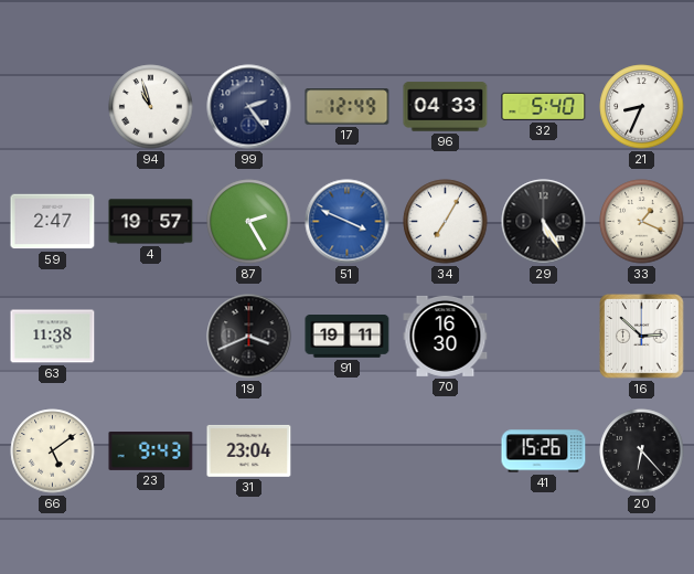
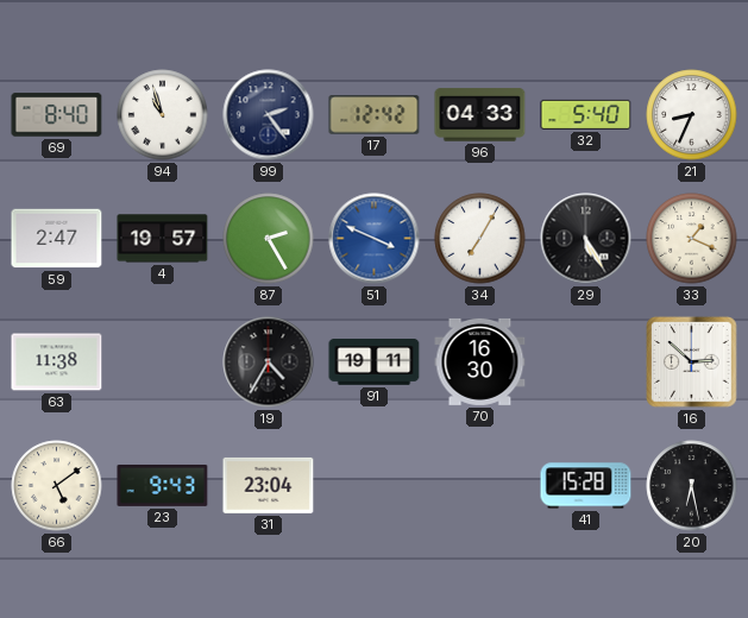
69: none -> 8:40 (57, 115)
17: 12:49 -> 12:42 (375, 115)
19: 3:41 -> 4:35 (269, 362)
41: 15:26 -> 15:28 (586, 486)
20: 6:23 -> 6:28 (692, 486)
